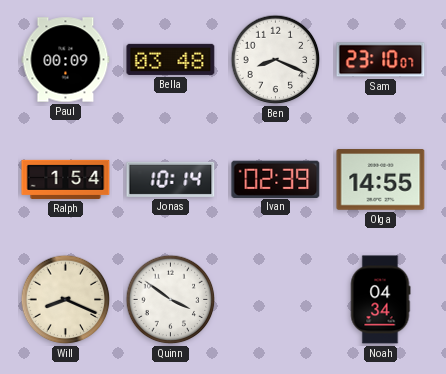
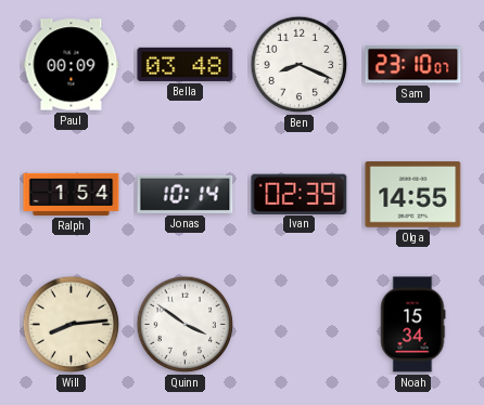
Will: 8:19 -> 8:14 (72, 325)
Noah: 04:34 -> 15:34 (412, 325)
